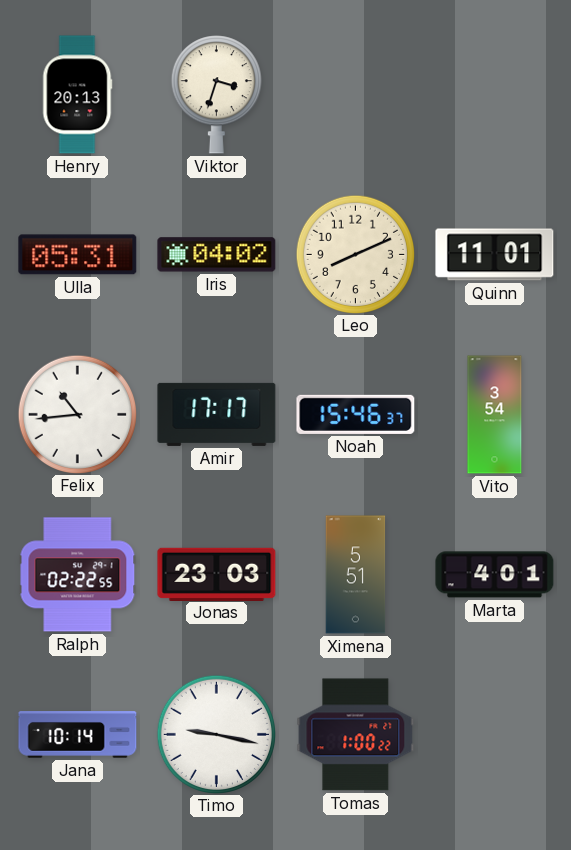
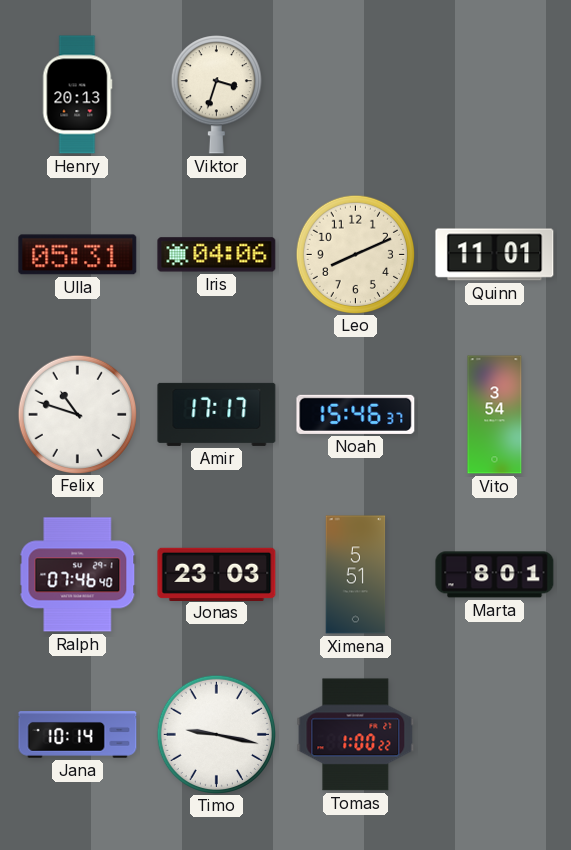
Iris: 04:02 -> 04:06 (217, 255)
Felix: 10:44 -> 10:48 (77, 414)
Ralph: 02:22 -> 07:46 (78, 575)
Marta: 4:01 -> 8:01 (495, 575)
